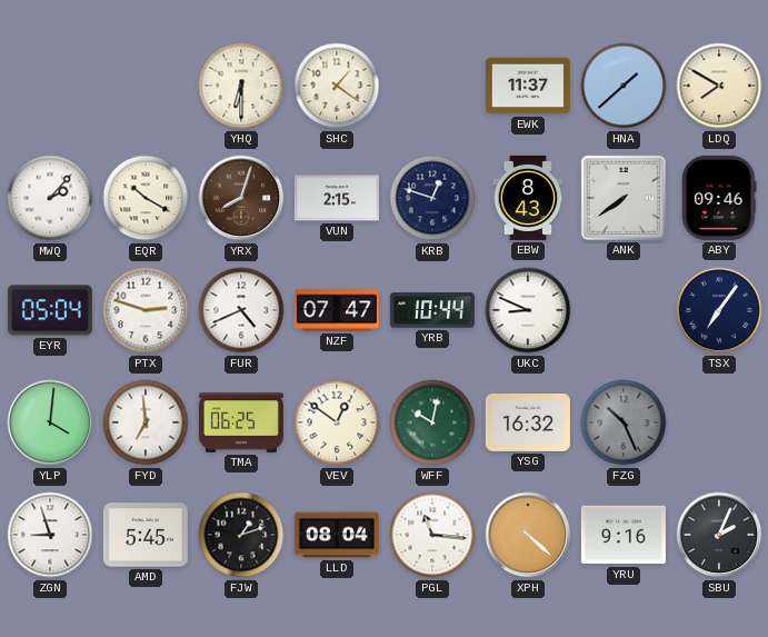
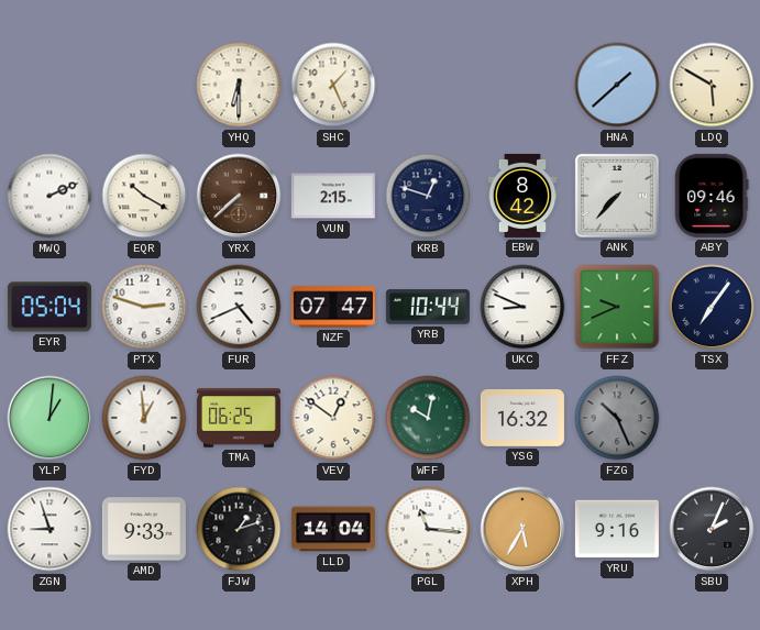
SHC: 1:21 -> 1:26 (333, 85)
EWK: 11:37 -> none (528, 86)
LDQ: 7:50 -> 5:50 (712, 85)
MWQ: 2:07 -> 2:11 (49, 196)
YRX: 8:03 -> 7:38 (239, 196)
EBW: 8:43 -> 8:42 (522, 196)
ANK: 7:39 -> 7:37 (617, 196)
FFZ: none -> 9:41 (617, 307)
YLP: 4:01 -> 1:01 (49, 418)
FYD: 6:59 -> 12:59 (144, 418)
AMD: 5:45 -> 9:33 (144, 529)
LLD: 08:04 -> 14:04 (333, 529)
XPH: 4:22 -> 5:35 (522, 529)
